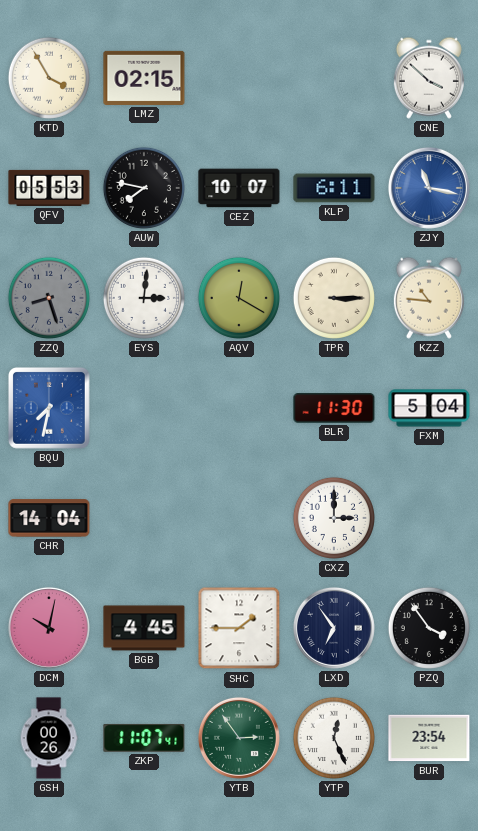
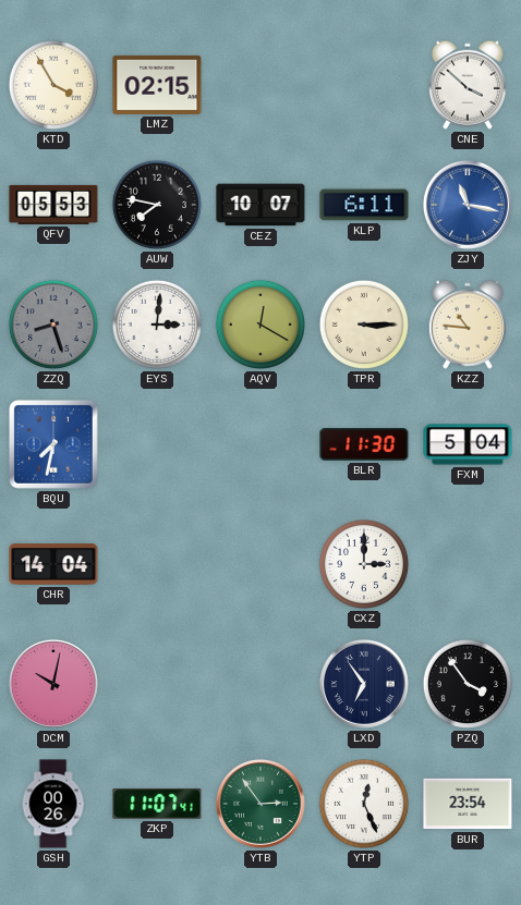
BGB: 4:45 -> none (144, 628)
SHC: 1:45 -> none (239, 628)
